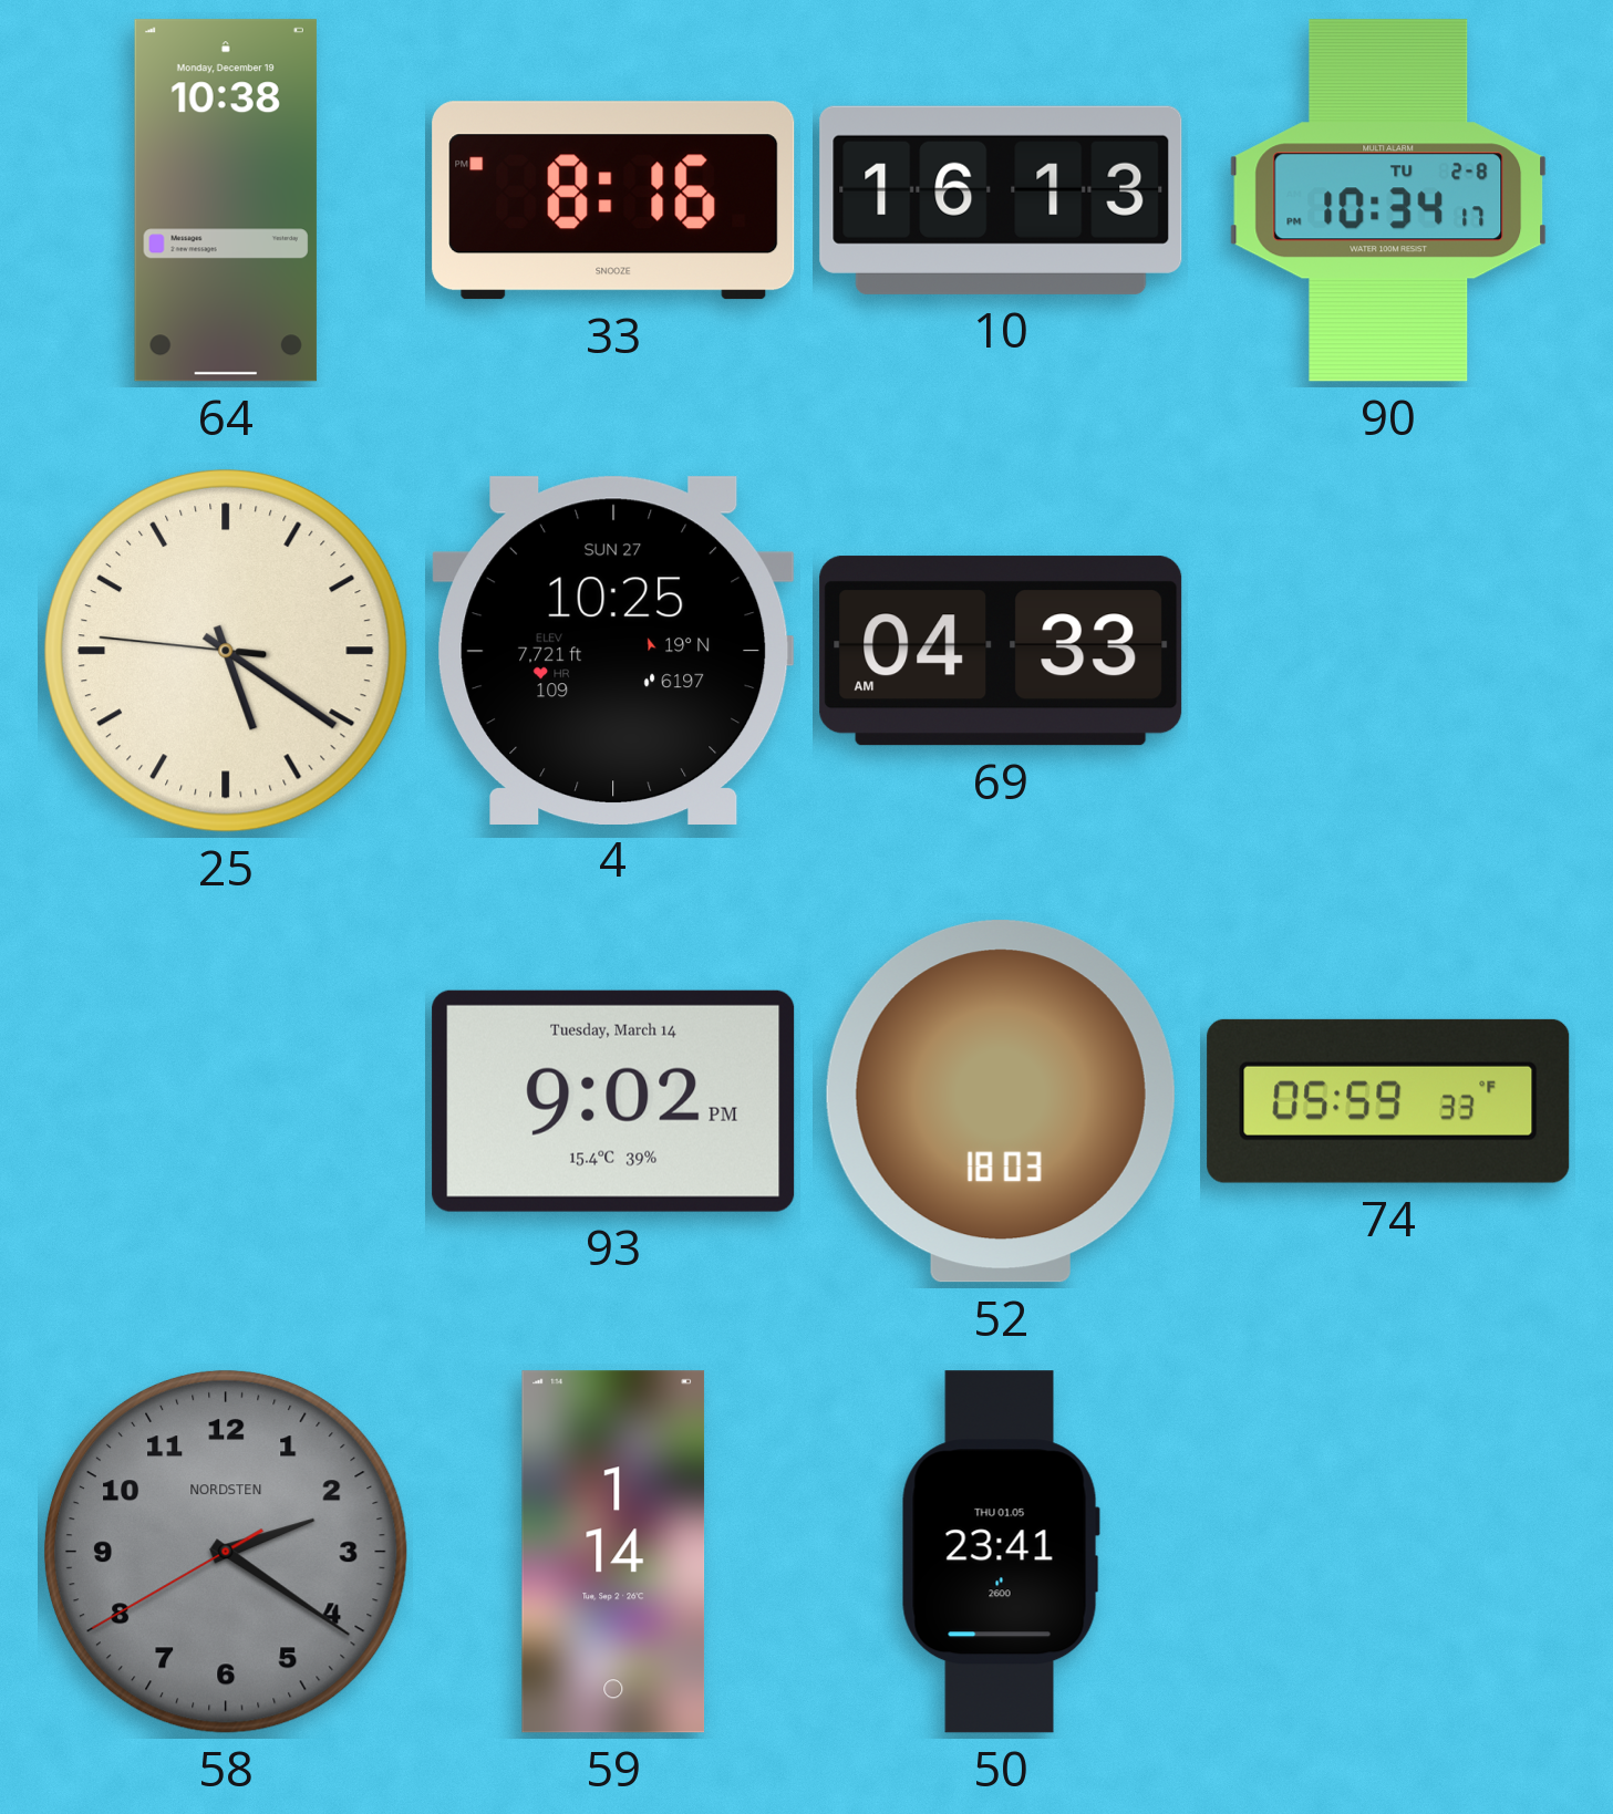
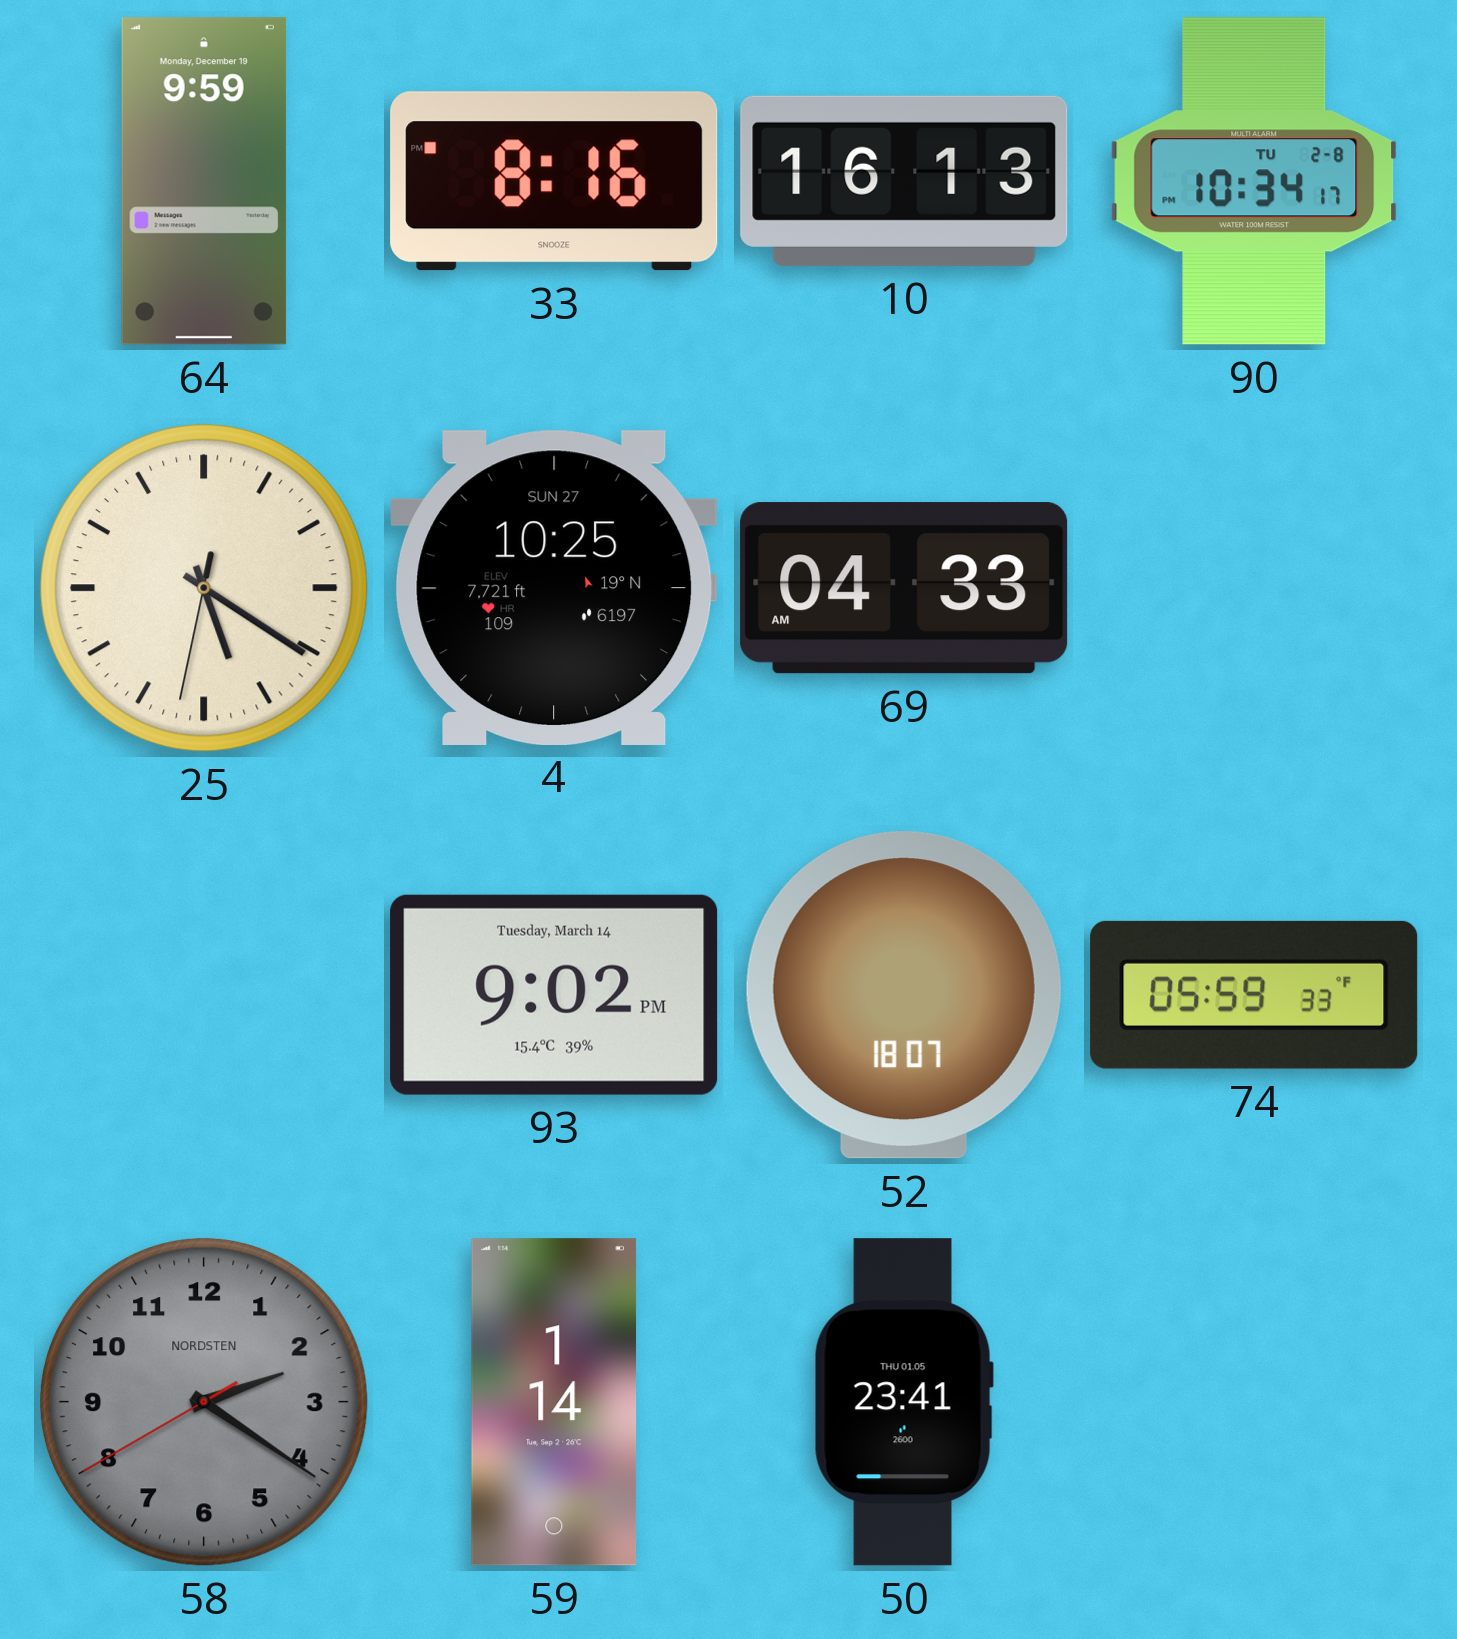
64: 10:38 -> 9:59 (204, 181)
25: 5:20:46 -> 5:20:32 (204, 588)
52: 18:03 -> 18:07 (904, 995)
